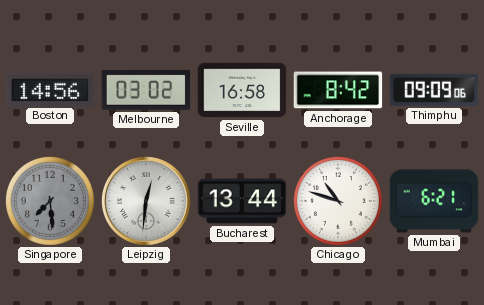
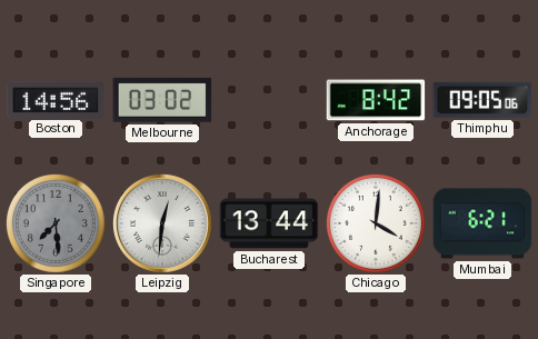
Seville: 16:58 -> none (242, 90)
Thimphu: 09:09 -> 09:05 (482, 100)
Chicago: 10:48 -> 4:01 (376, 223)
